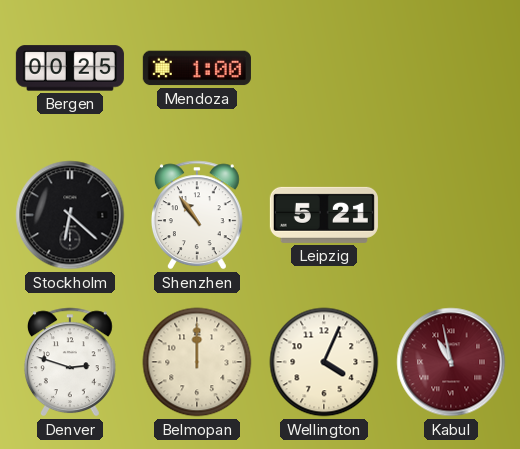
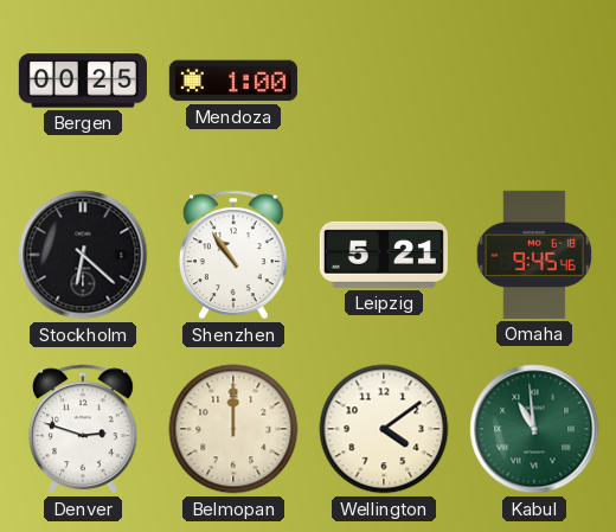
Omaha: none -> 9:45 (534, 255)
Wellington: 4:04 -> 4:09 (384, 429)
Kabul: 10:58 -> 10:59 (534, 429)
Kabul dial: burgundy -> green (534, 429)
